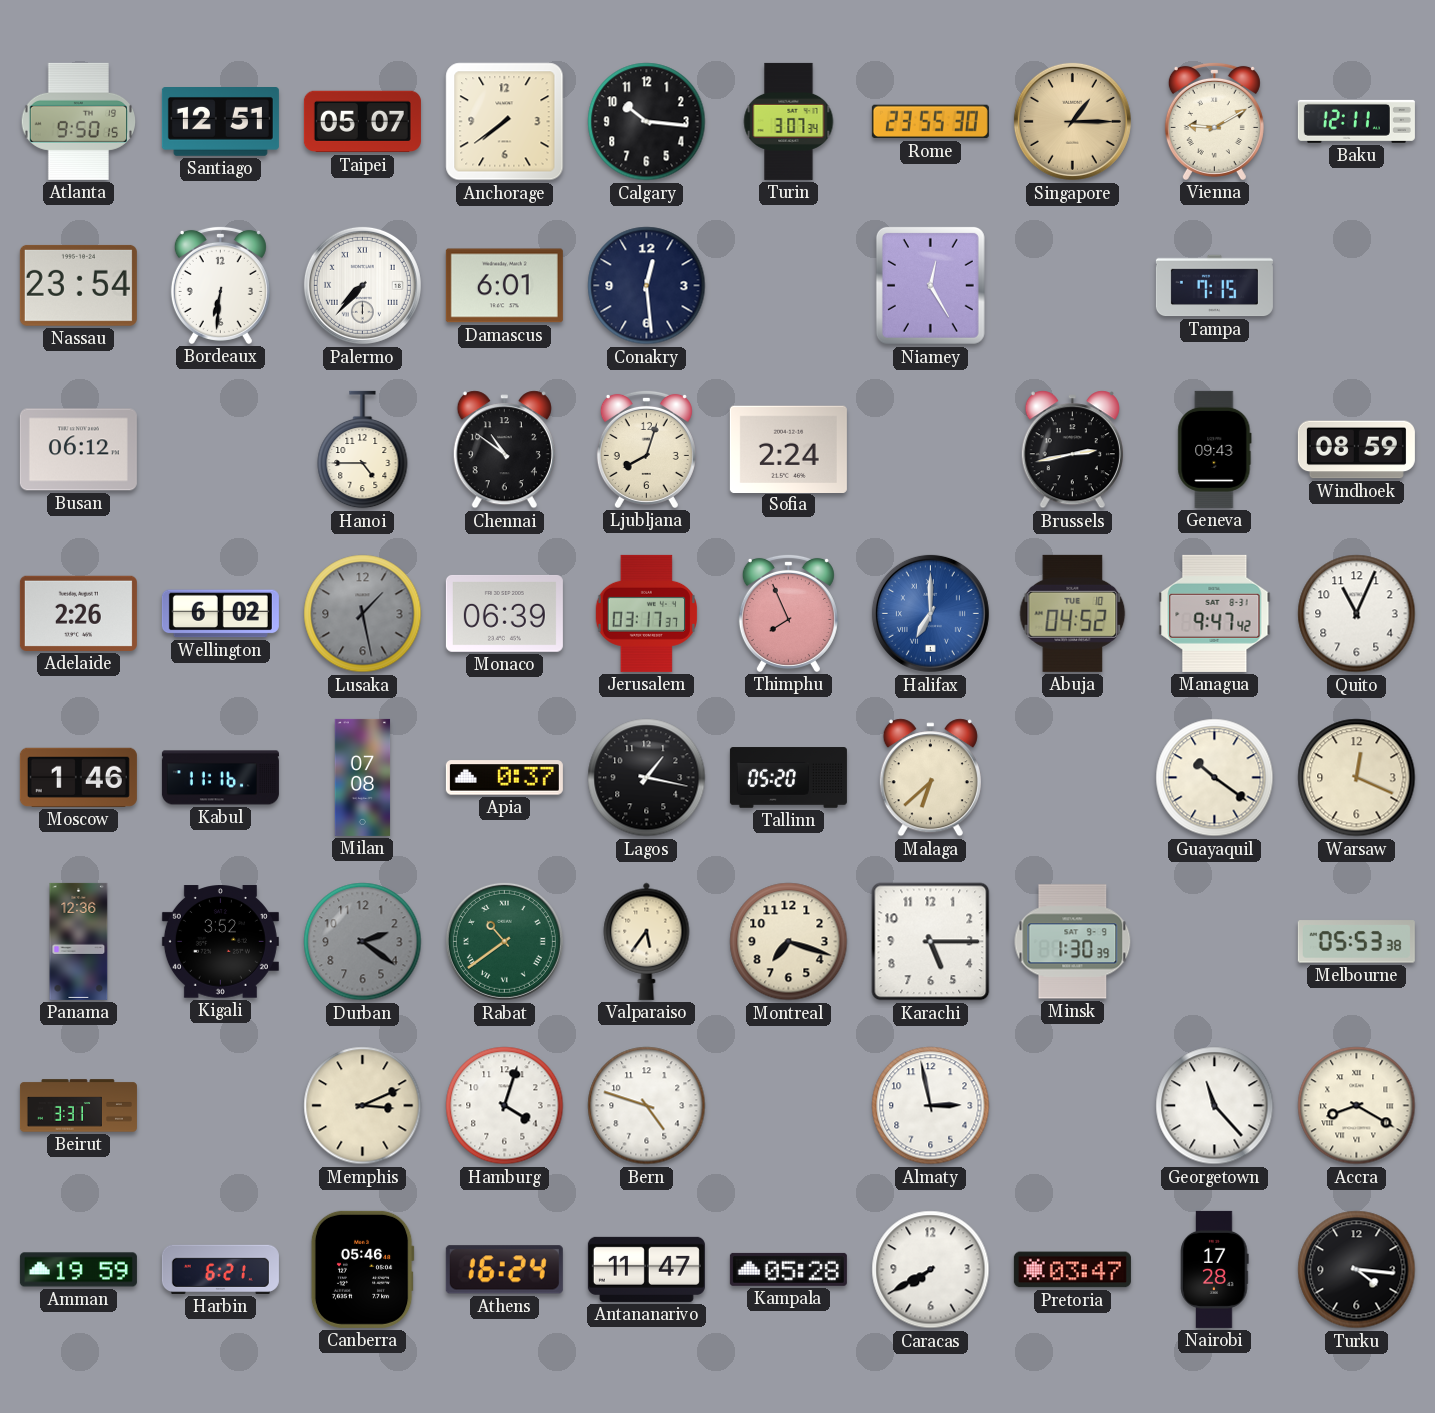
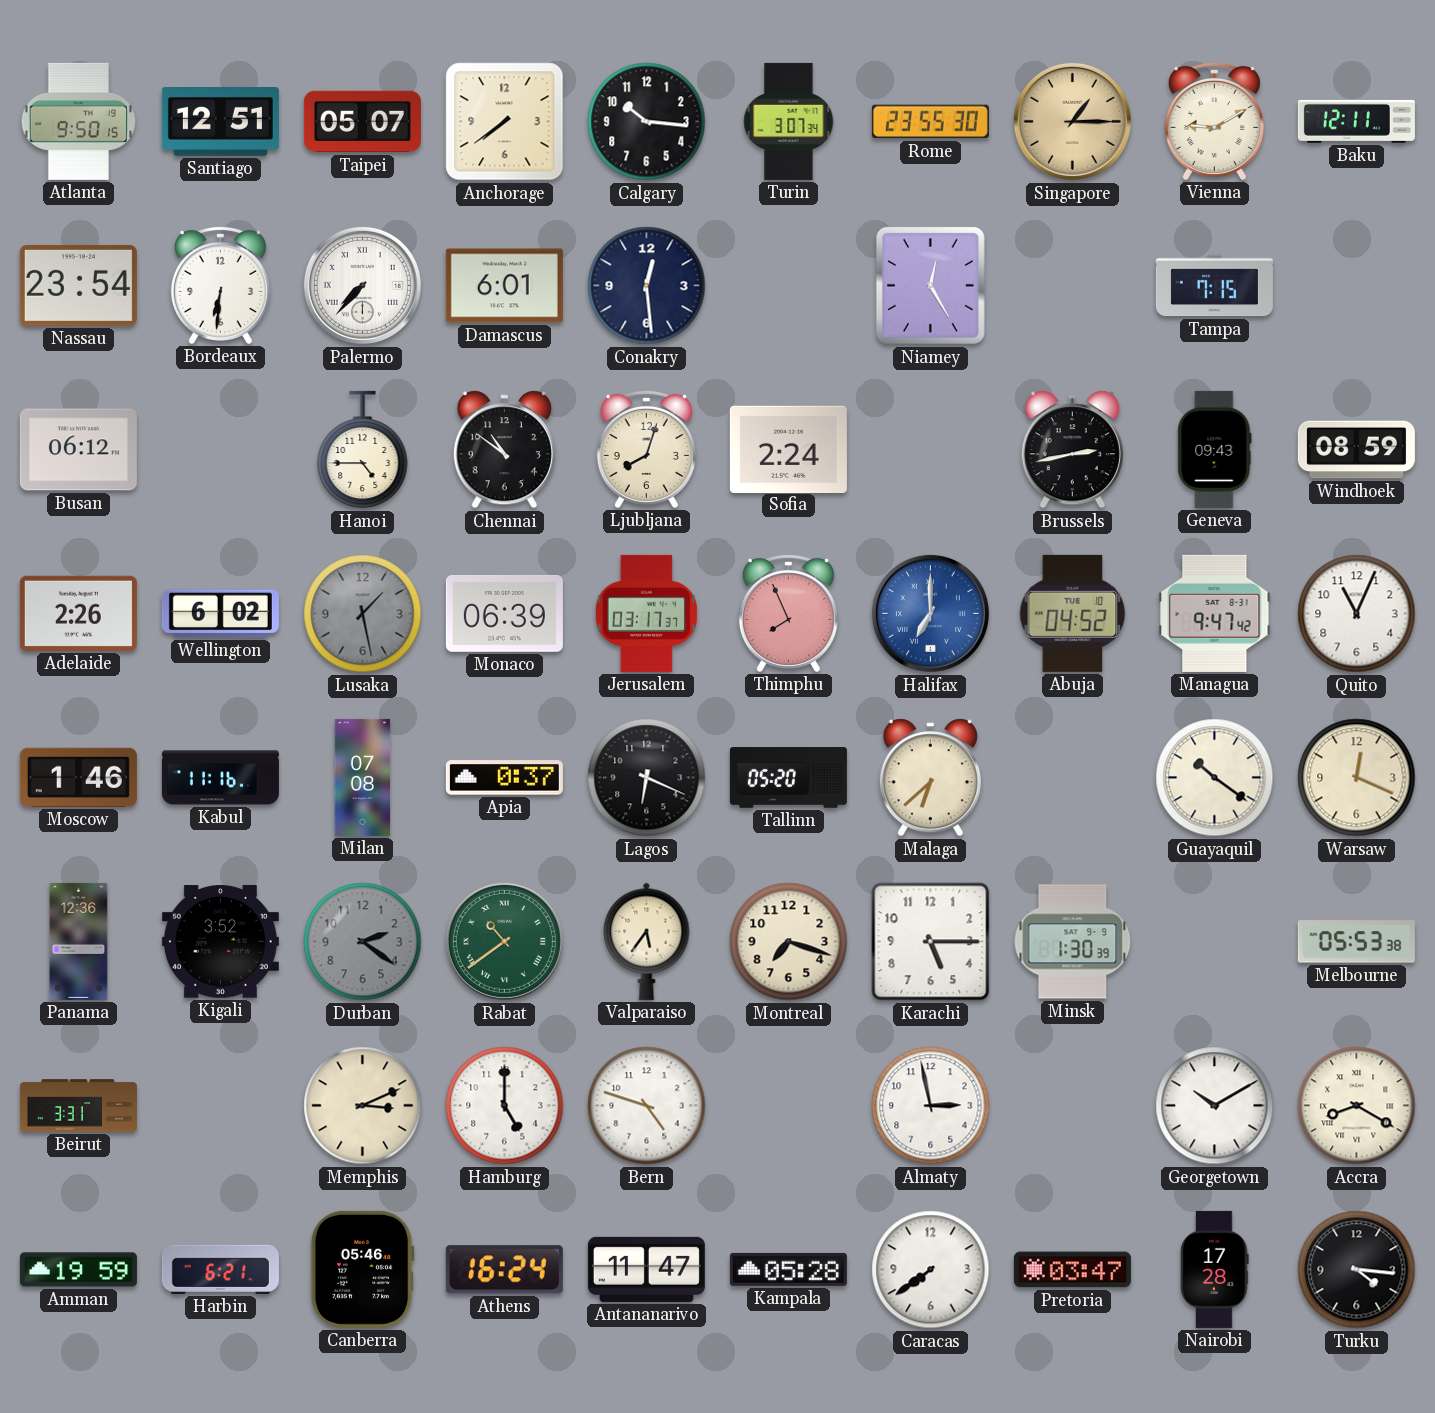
Lagos: 1:17 -> 6:19 (647, 778)
Hamburg: 4:03 -> 5:00 (505, 1106)
Georgetown: 11:23 -> 10:10 (1215, 1106)
Caracas: 7:40 -> 7:39 (931, 1270)
